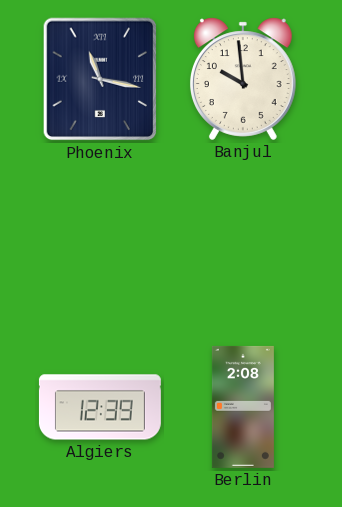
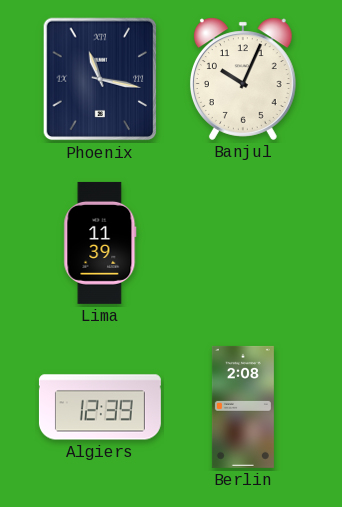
Banjul: 9:59 -> 10:04 (243, 79)
Lima: none -> 11:39 (100, 243)
